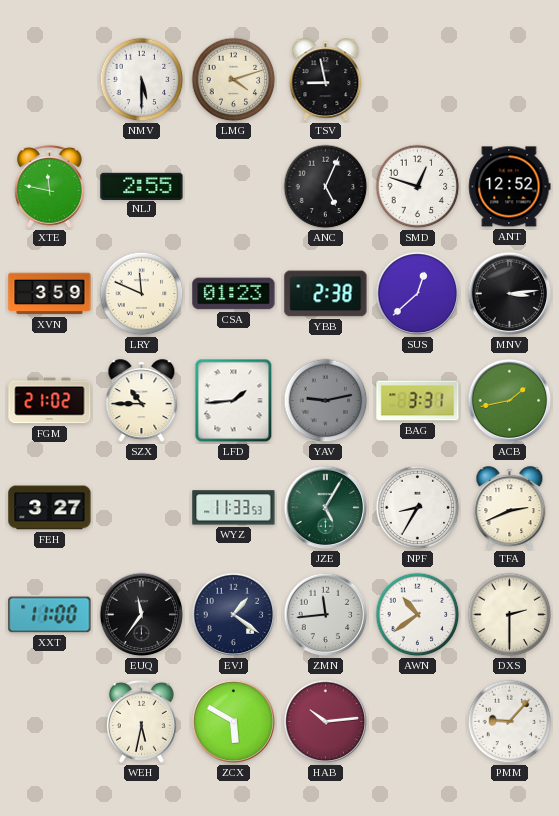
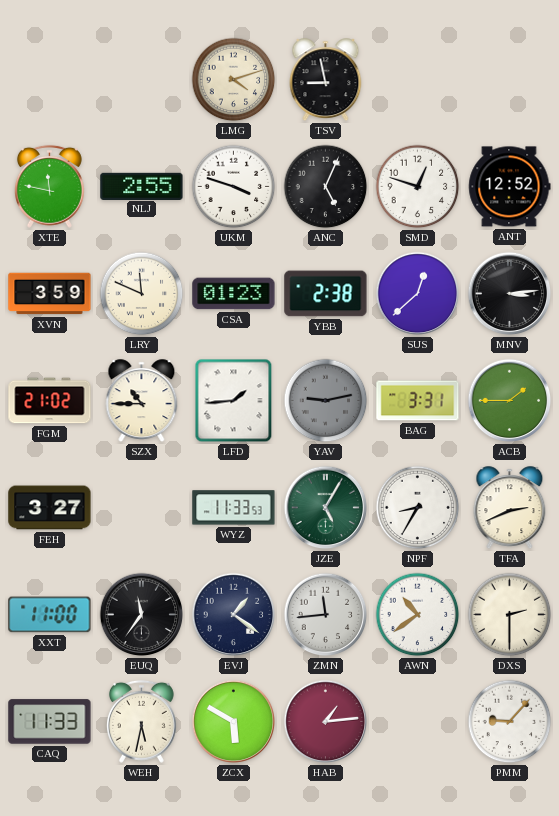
NMV: 5:30 -> none (142, 80)
UKM: none -> 3:48 (234, 187)
ACB: 1:43 -> 1:45 (510, 401)
CAQ: none -> 11:33 (50, 722)
HAB: 10:14 -> 1:14 (326, 722)
